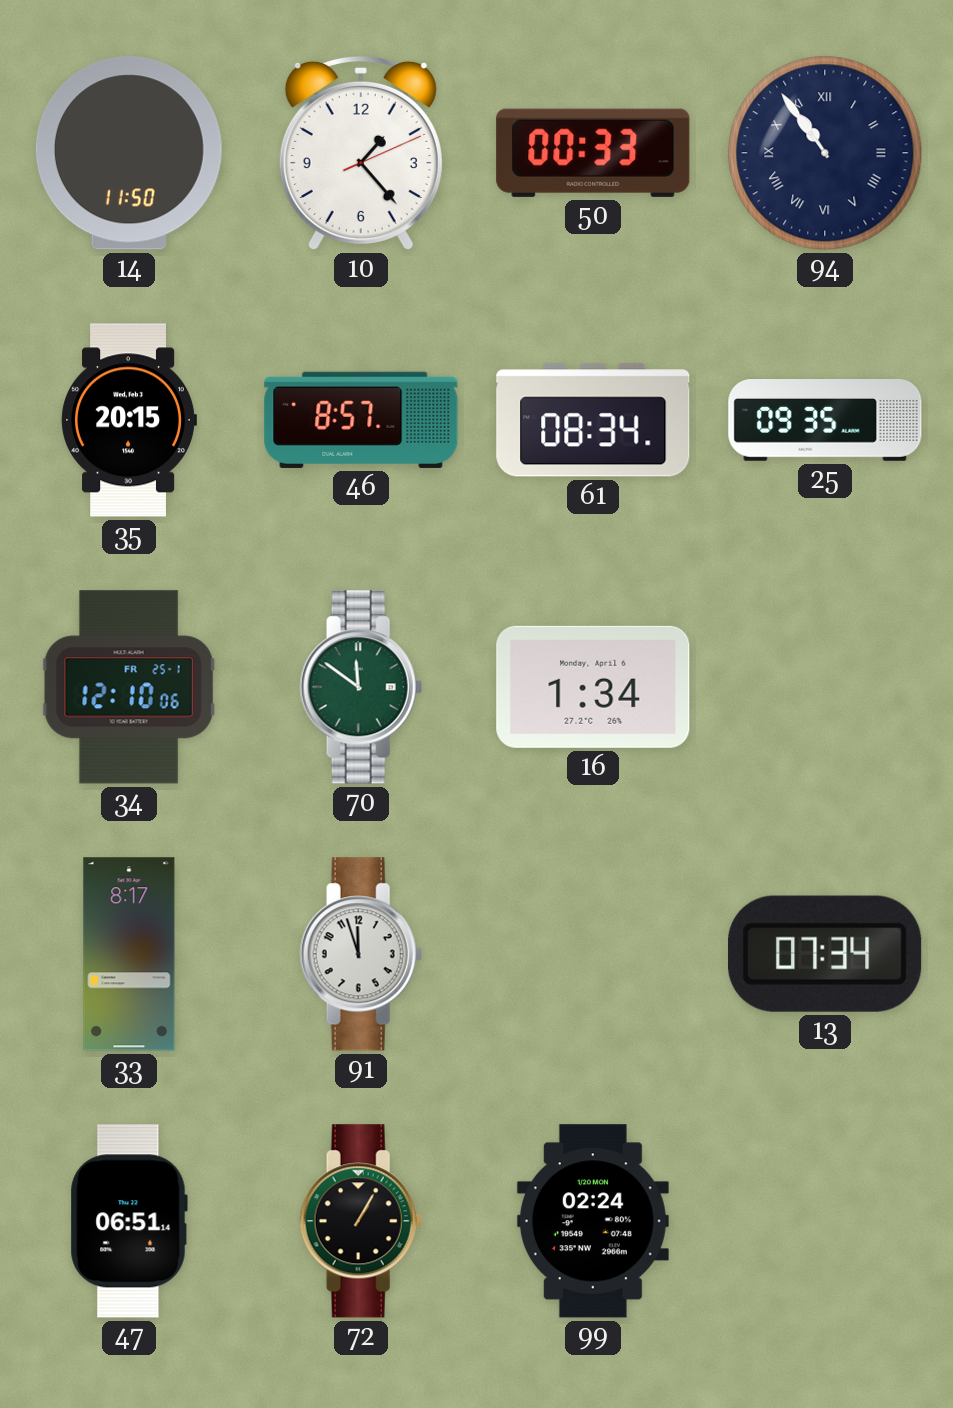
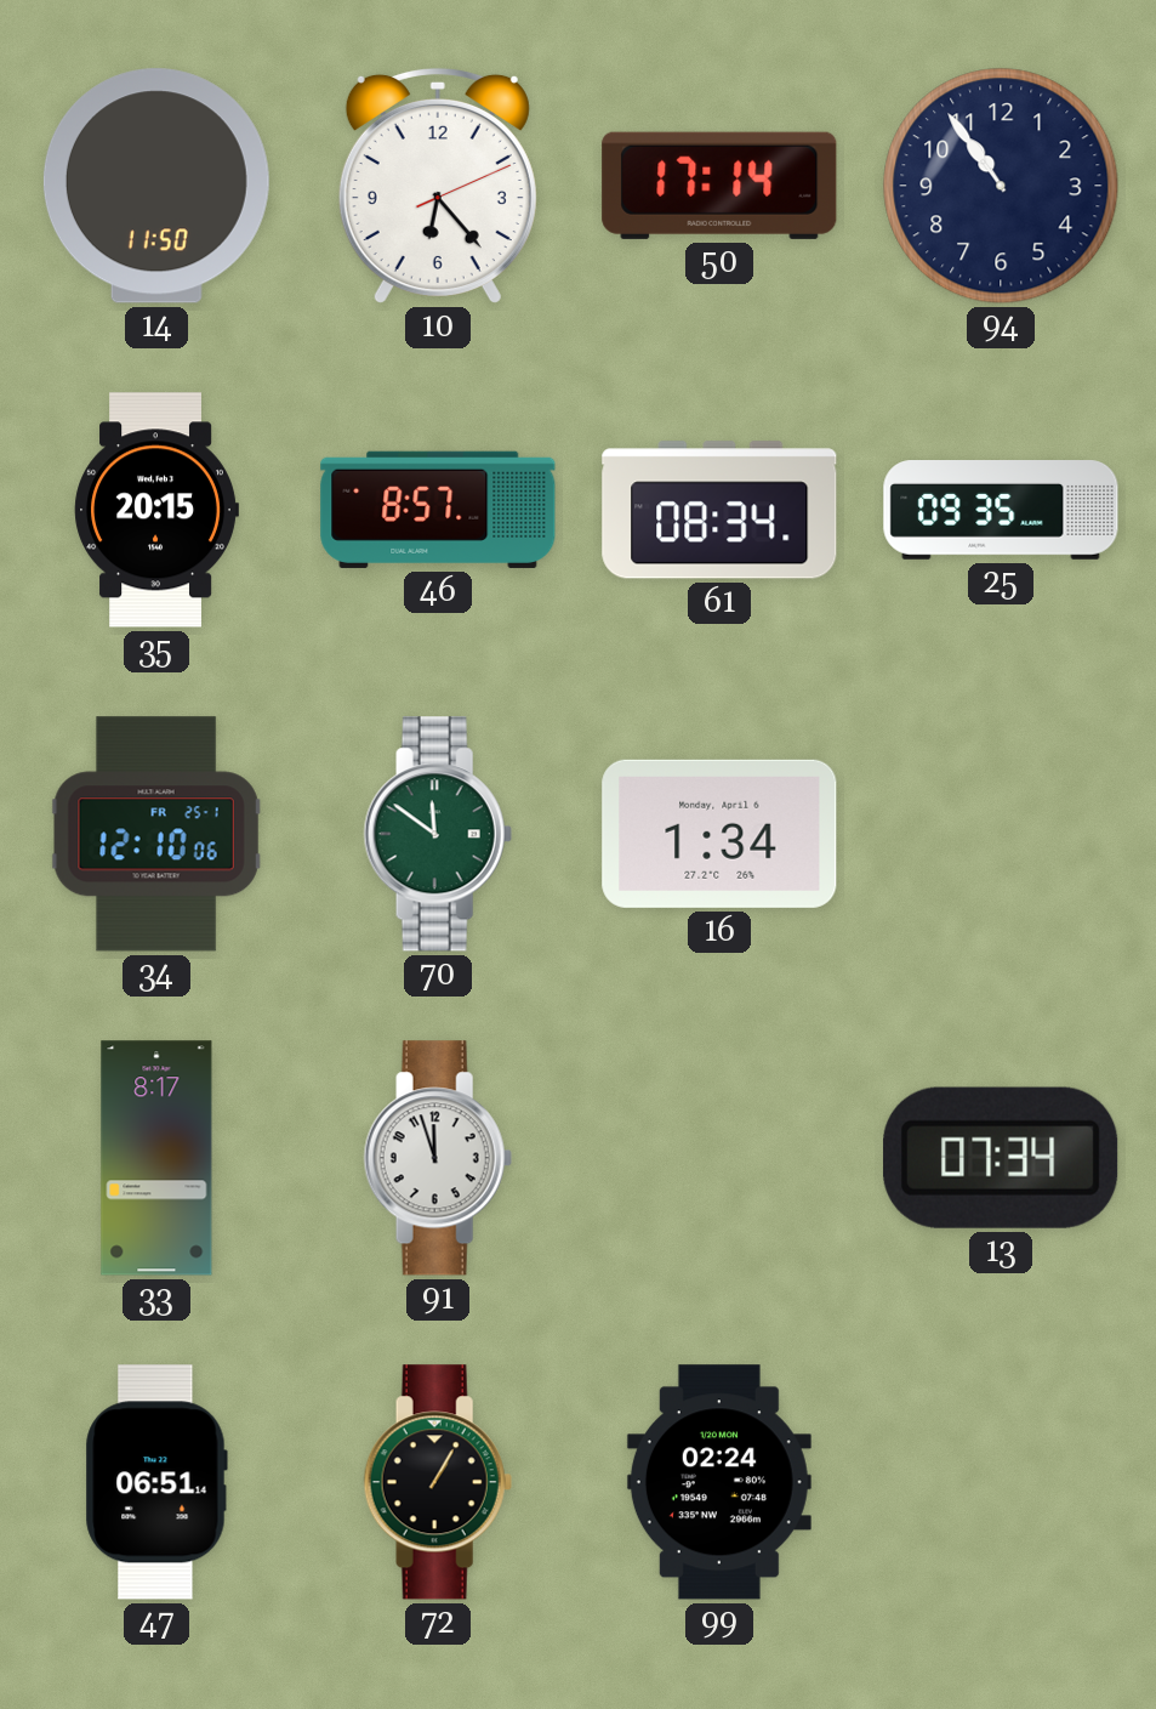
10: 1:23 -> 6:23 (438, 186)
50: 00:33 -> 17:14 (719, 186)
94 numerals: Roman -> Arabic (1001, 186)
